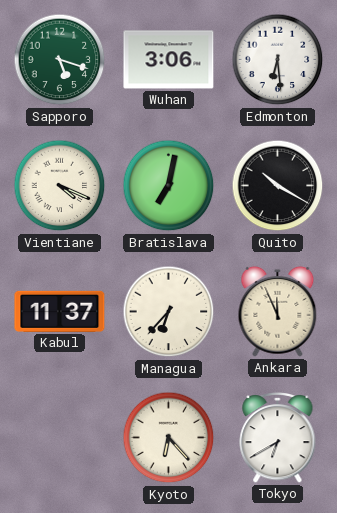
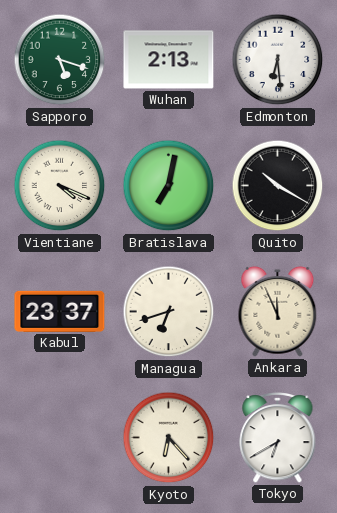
Wuhan: 3:06 -> 2:13 (169, 60)
Kabul: 11:37 -> 23:37 (60, 311)
Managua: 6:37 -> 6:42 (169, 312)
